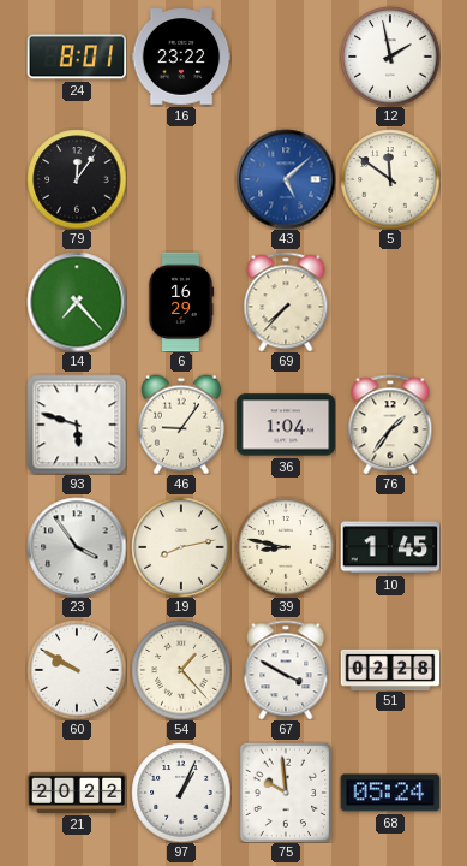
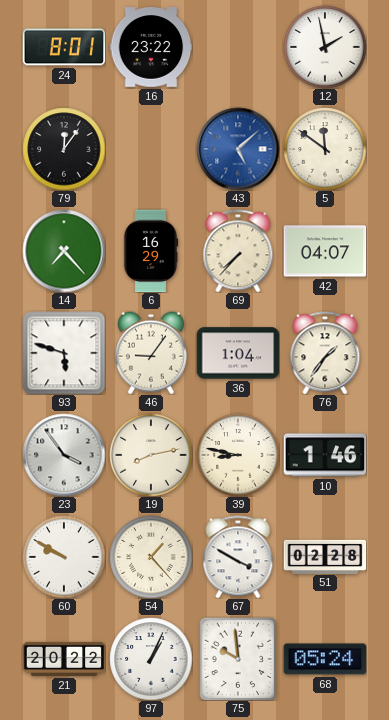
42: none -> 04:07 (325, 251)
10: 1:45 -> 1:46 (325, 455)
